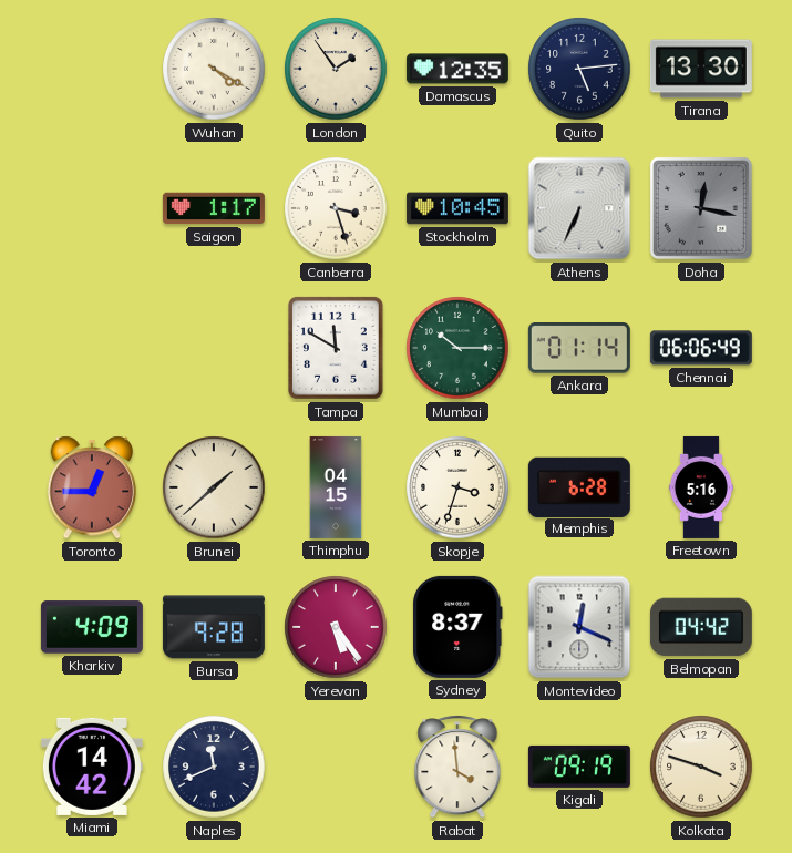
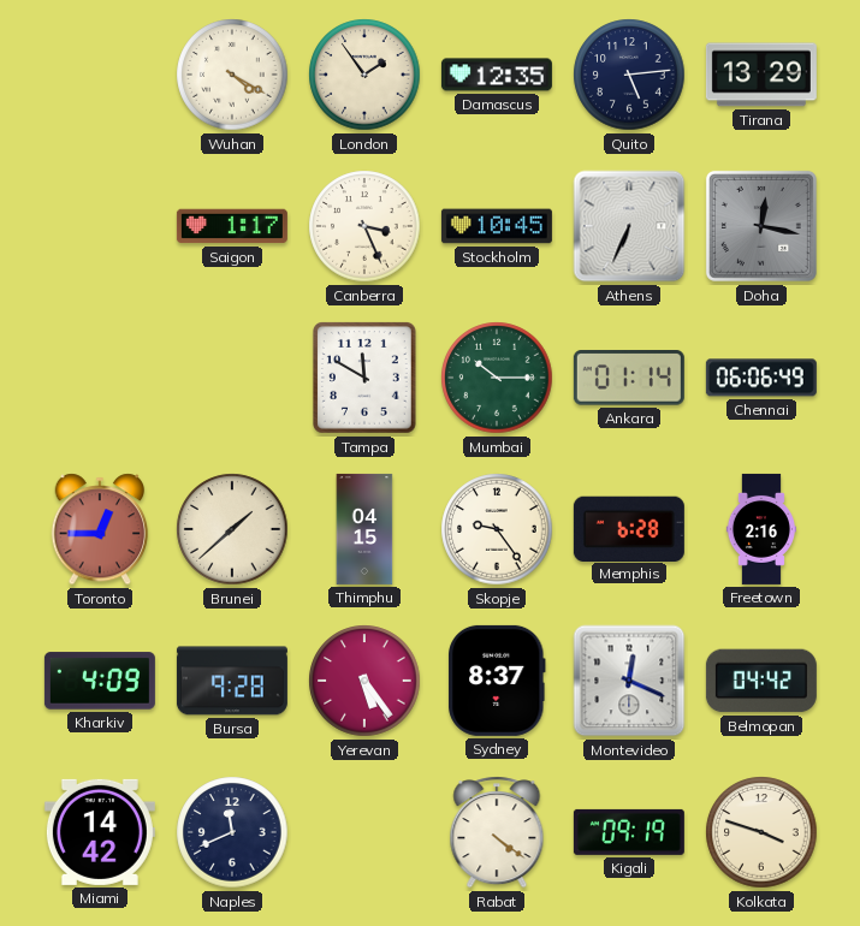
Tirana: 13:30 -> 13:29 (761, 75)
Canberra: 3:27 -> 3:26 (364, 226)
Skopje: 3:33 -> 9:24 (497, 529)
Freetown: 5:16 -> 2:16 (760, 529)
Rabat: 3:59 -> 4:21 (497, 832)
